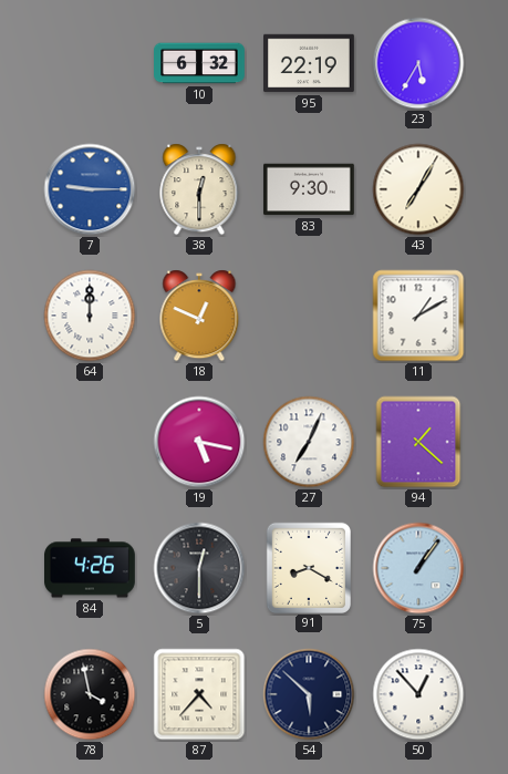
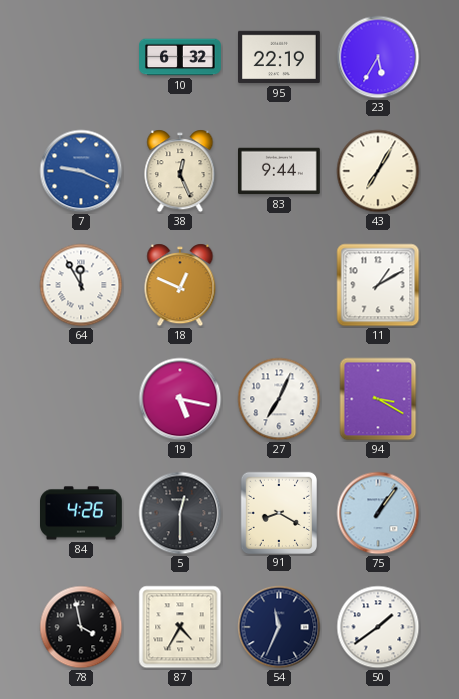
7: 9:15 -> 9:19 (81, 171)
38: 12:30 -> 12:26 (180, 171)
83: 9:30 -> 9:44 (280, 171)
64: 12:00 -> 11:55 (81, 285)
94: 1:22 -> 3:20 (378, 399)
87: 4:37 -> 4:35 (180, 627)
54: 5:52 -> 11:34 (279, 627)
50: 12:53 -> 1:39 (378, 627)
